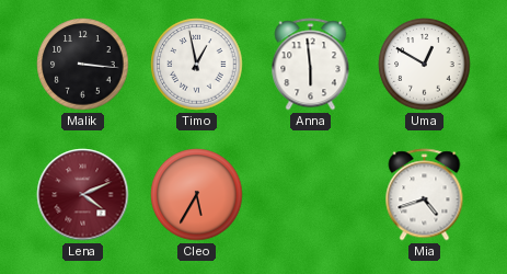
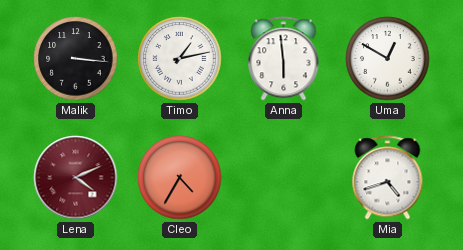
Timo: 12:58 -> 1:13 (180, 59)
Cleo: 5:35 -> 4:35 (180, 178)
